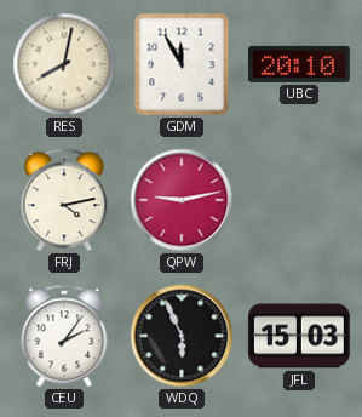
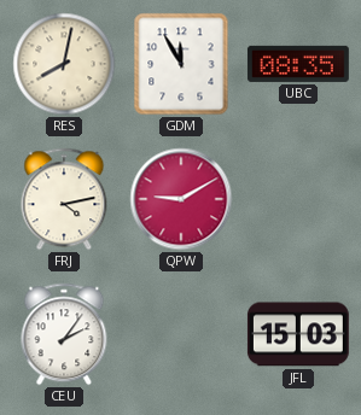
UBC: 20:10 -> 08:35 (298, 64)
QPW: 9:13 -> 9:10 (181, 199)
WDQ: 5:56 -> none (182, 336)
